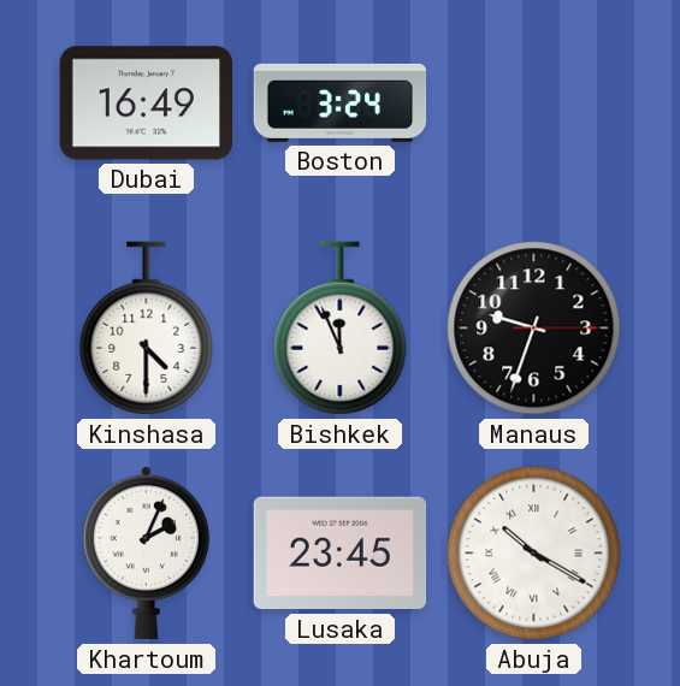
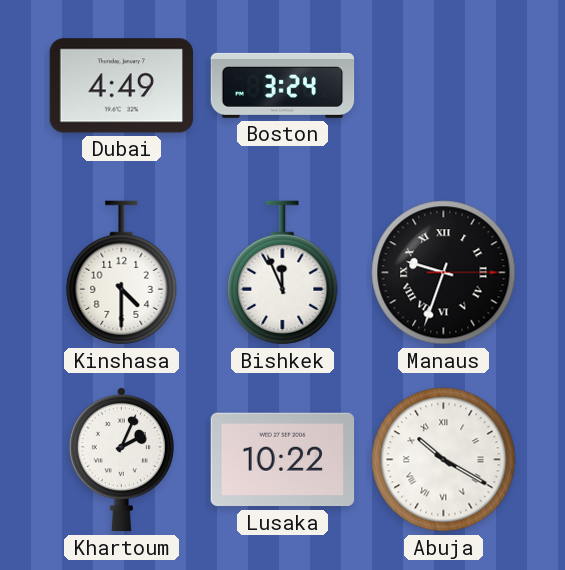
Dubai: 16:49 -> 4:49 (122, 86)
Manaus numerals: Arabic -> Roman (444, 273)
Lusaka: 23:45 -> 10:22 (283, 460)
